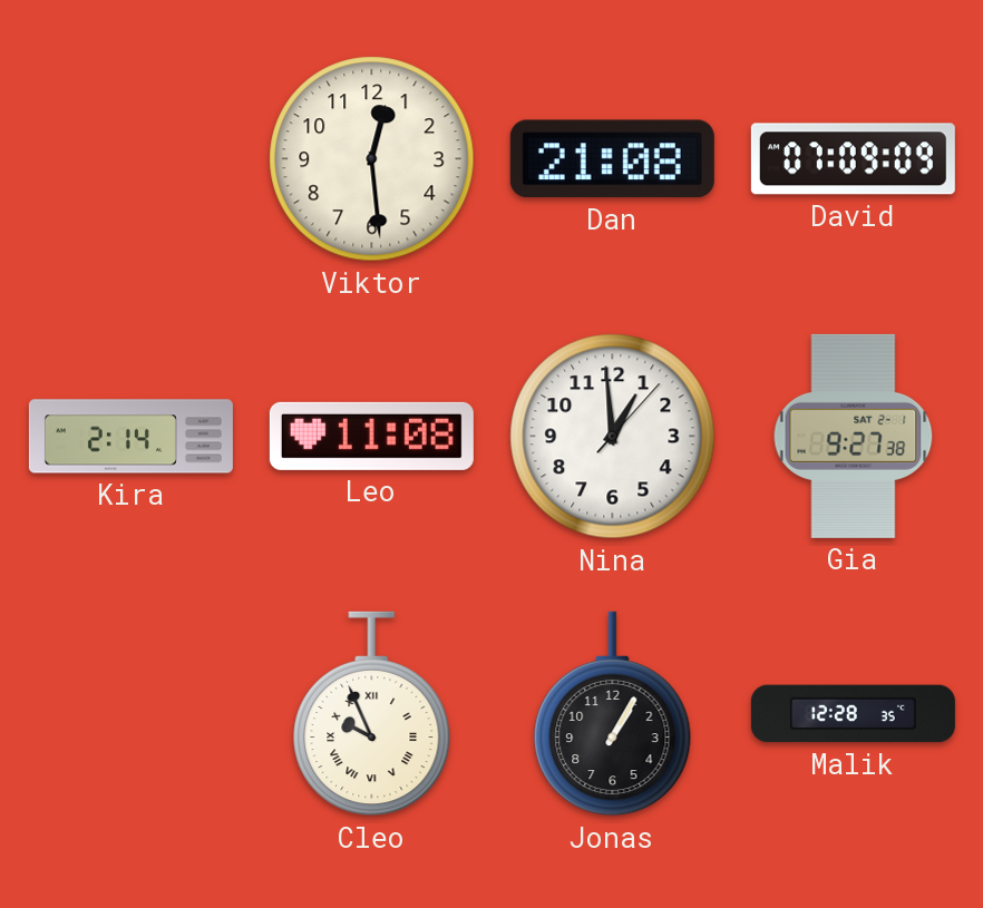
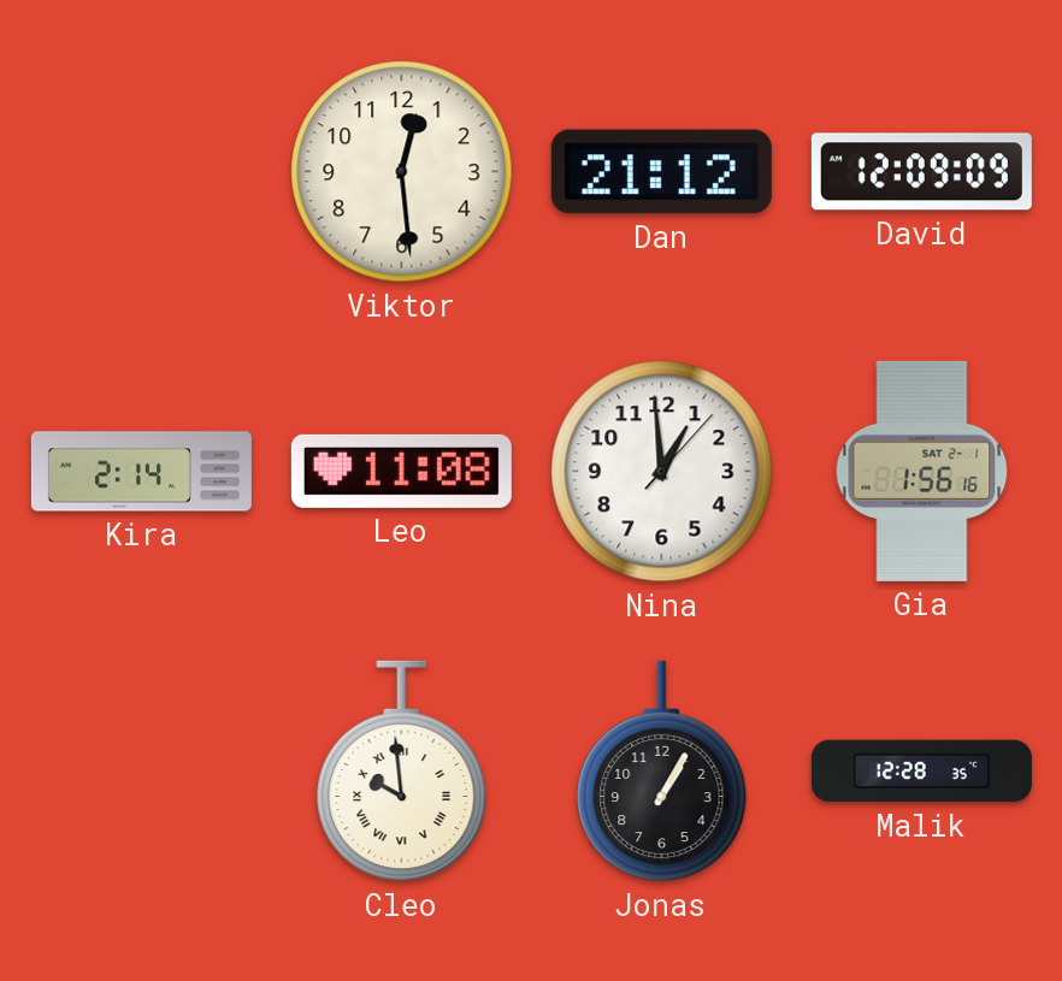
Dan: 21:08 -> 21:12 (661, 172)
David: 07:09 -> 12:09 (921, 172)
Gia: 9:27 -> 1:56 (922, 471)
Cleo: 9:56 -> 9:59 (402, 772)
